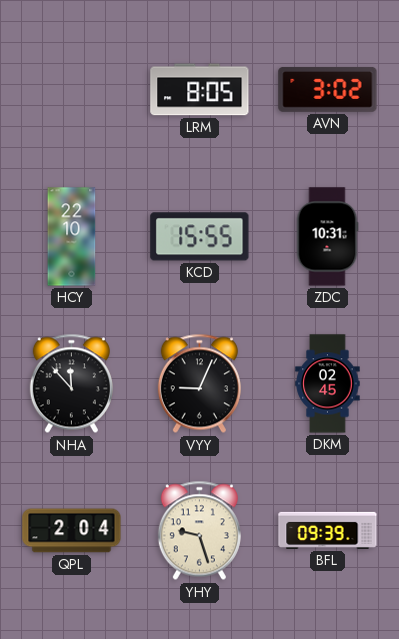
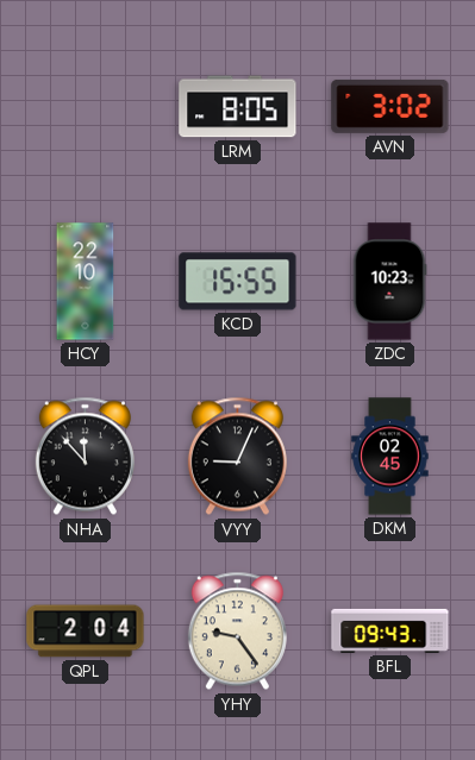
ZDC: 10:31 -> 10:23 (389, 282)
YHY: 9:27 -> 9:24 (237, 632)
BFL: 09:39 -> 09:43 (390, 630)
